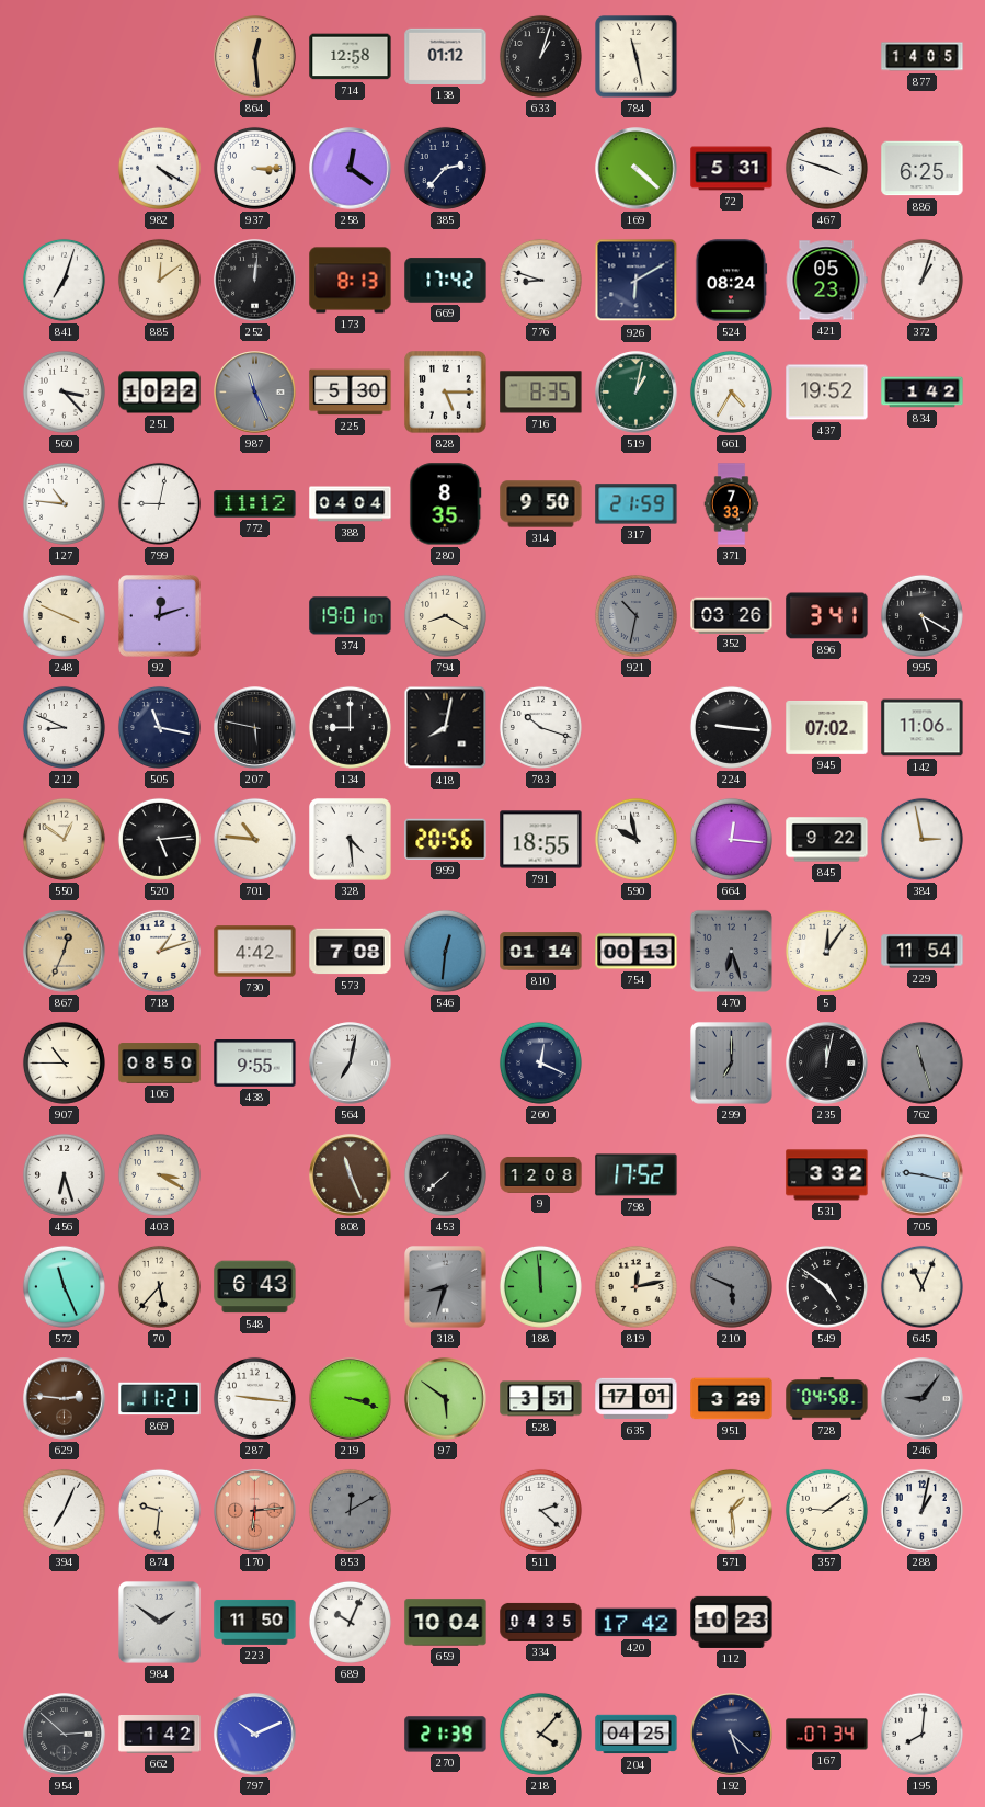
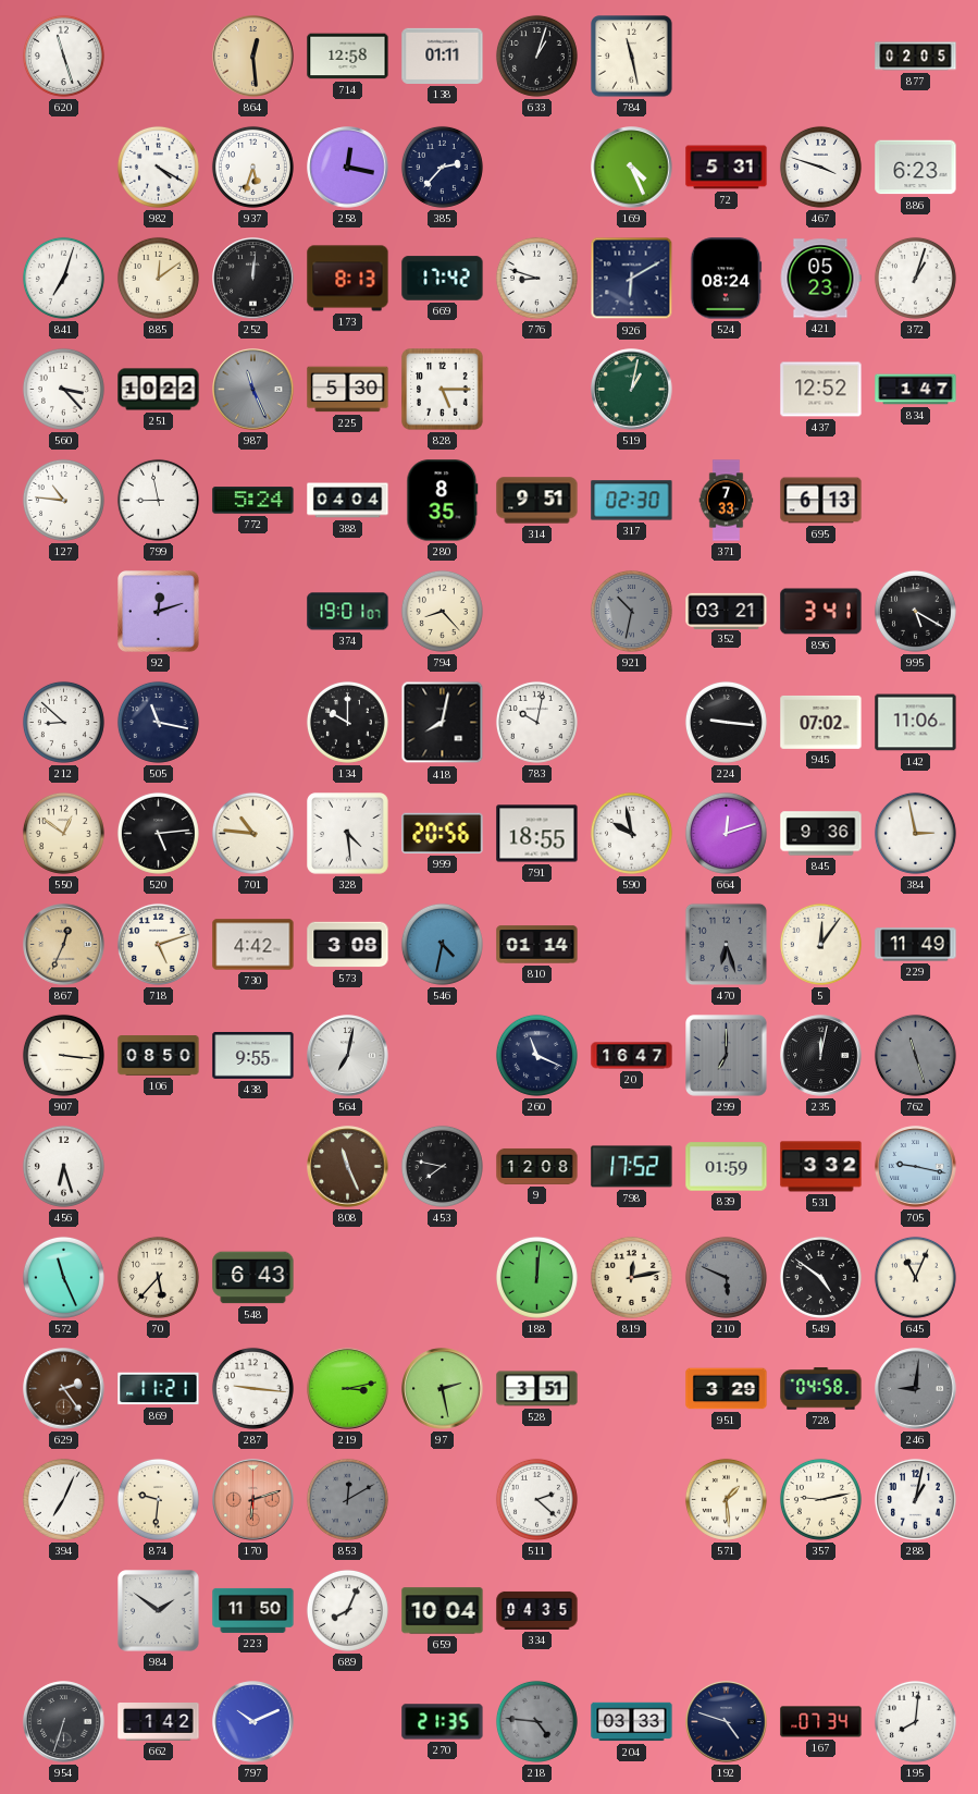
620: none -> 11:27 (63, 56)
138: 01:12 -> 01:11 (443, 56)
877: 14:05 -> 02:05 (916, 57)
937: 3:15 -> 5:33 (252, 167)
258: 12:21 -> 12:17 (348, 168)
169: 4:22 -> 4:26 (632, 168)
886: 6:25 -> 6:23 (916, 168)
716: 8:35 -> none (541, 393)
661: 4:35 -> none (731, 391)
437: 19:52 -> 12:52 (821, 390)
834: 1:42 -> 1:47 (916, 390)
799: 9:02 -> 8:58 (158, 500)
772: 11:12 -> 5:24 (253, 501)
314: 9:50 -> 9:51 (537, 501)
317: 21:59 -> 02:30 (632, 501)
695: none -> 6:13 (821, 501)
248: 3:49 -> none (64, 615)
794: 8:20 -> 8:23 (442, 611)
352: 03:26 -> 03:21 (727, 611)
212: 8:49 -> 8:52 (63, 722)
207: 5:47 -> none (255, 728)
134: 9:00 -> 10:00 (347, 722)
783: 10:18 -> 10:02 (536, 722)
664: 12:16 -> 12:12 (726, 833)
845: 9:22 -> 9:36 (821, 834)
718: 1:12 -> 5:12 (158, 944)
573: 7:08 -> 3:08 (348, 945)
546: 12:31 -> 4:32 (442, 944)
754: 00:13 -> none (637, 952)
229: 11:54 -> 11:49 (916, 945)
907: 10:45 -> 3:16 (63, 1055)
260: 12:19 -> 11:19 (536, 1055)
20: none -> 16:47 (632, 1056)
403: 3:20 -> none (159, 1174)
453: 7:38 -> 7:47 (442, 1166)
839: none -> 01:59 (727, 1167)
318: 8:33 -> none (446, 1287)
188: 11:59 -> 12:01 (536, 1277)
629: 2:46 -> 2:24 (64, 1389)
219: 3:18 -> 3:13 (348, 1389)
97: 5:51 -> 2:28 (443, 1389)
635: 17:01 -> none (637, 1399)
246: 9:06 -> 9:01 (916, 1389)
170: 6:14 -> 6:12 (253, 1500)
357: 9:09 -> 9:13 (820, 1499)
689: 10:04 -> 8:04 (347, 1610)
420: 17:42 -> none (637, 1623)
112: 10:23 -> none (732, 1622)
954: 2:52 -> 6:33 (64, 1722)
270: 21:39 -> 21:35 (443, 1722)
218: 4:07 -> 4:46 (536, 1721)
218 dial: cream -> grey (536, 1721)
204: 04:25 -> 03:33 (632, 1722)
192: 5:22 -> 4:48 (727, 1722)
